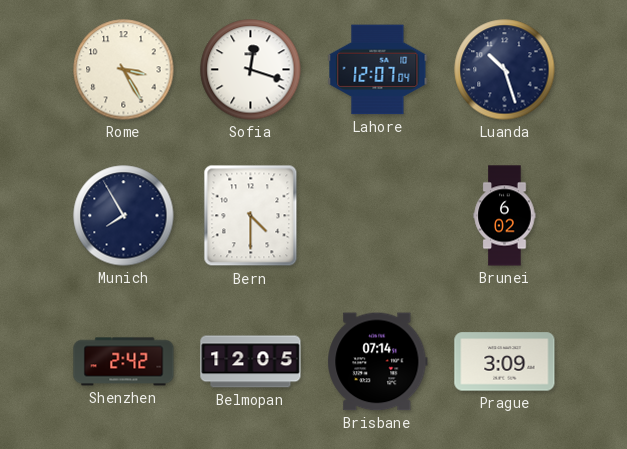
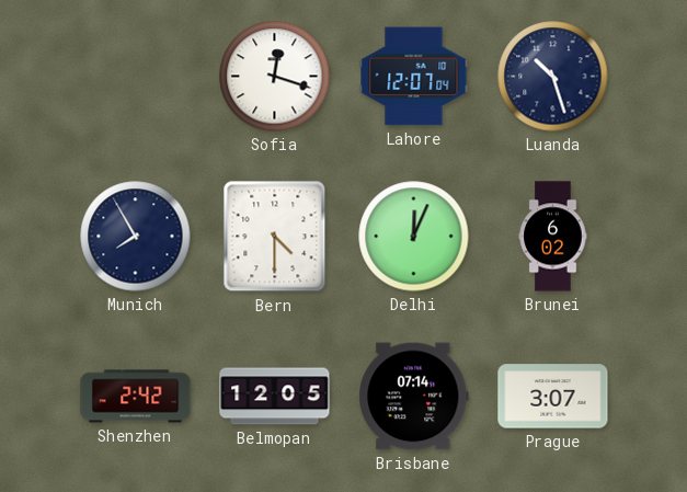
Rome: 3:25 -> none (124, 70)
Delhi: none -> 12:04 (414, 237)
Prague: 3:09 -> 3:07 (553, 397)
